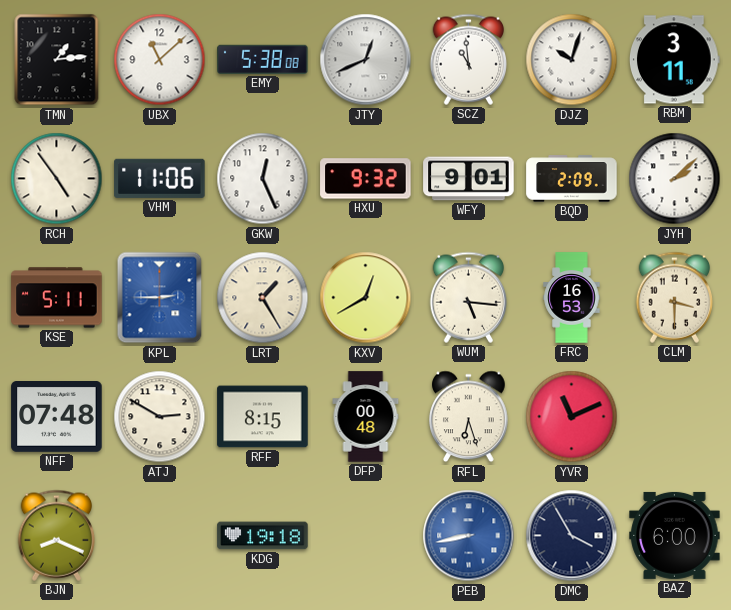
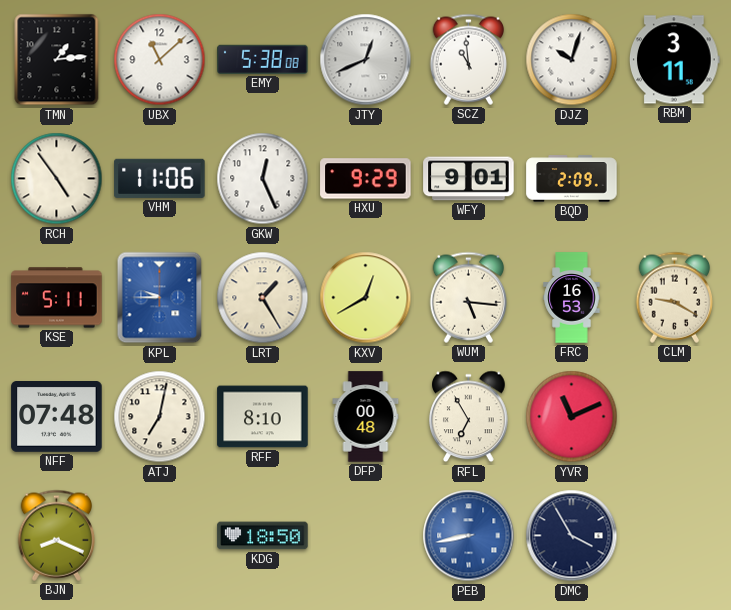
HXU: 9:32 -> 9:29 (366, 179)
JYH: 2:08 -> none (675, 179)
KPL: 2:45 -> 9:45 (160, 298)
CLM: 3:30 -> 9:20 (675, 297)
ATJ: 2:50 -> 7:02 (160, 417)
RFF: 8:15 -> 8:10 (263, 417)
RFL: 6:27 -> 6:55 (469, 417)
KDG: 19:18 -> 18:50 (263, 536)
BAZ: 6:00 -> none (675, 535)
